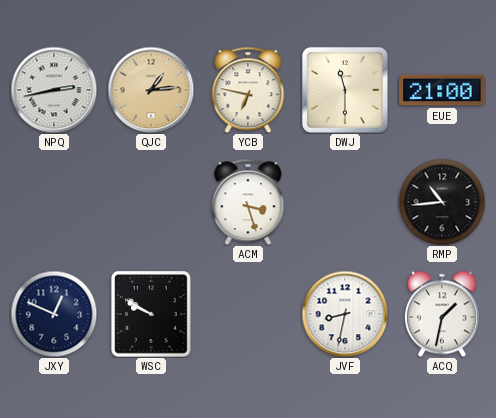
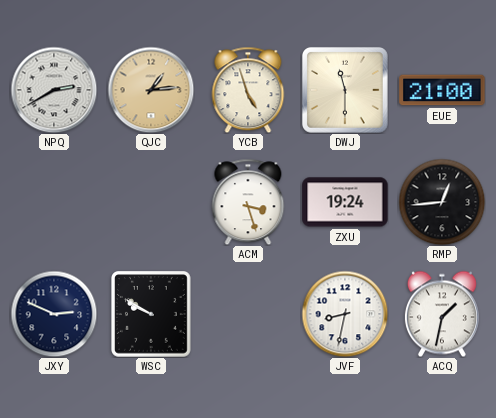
NPQ: 2:43 -> 2:40 (54, 90)
YCB: 6:47 -> 4:57 (248, 90)
ZXU: none -> 19:24 (345, 202)
RMP: 10:44 -> 12:44 (442, 202)
JXY: 12:49 -> 2:49 (54, 314)
